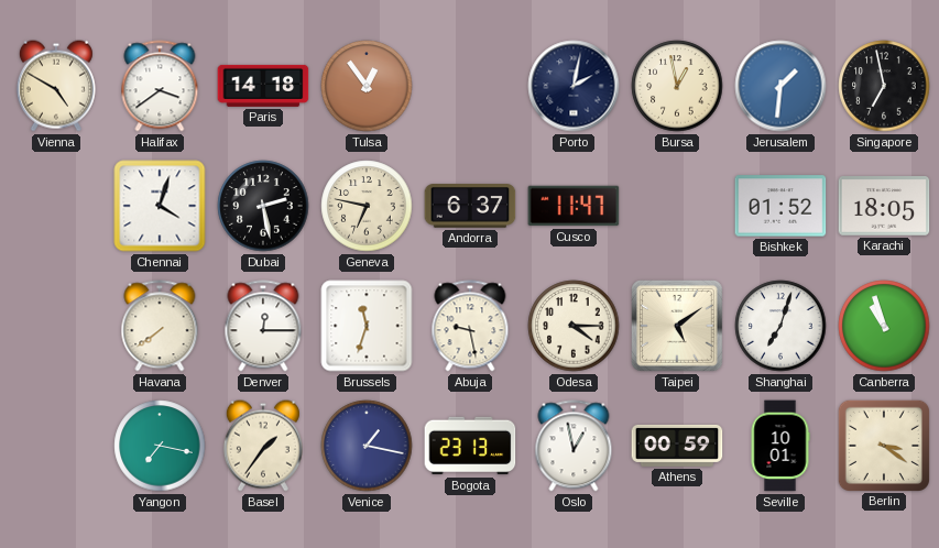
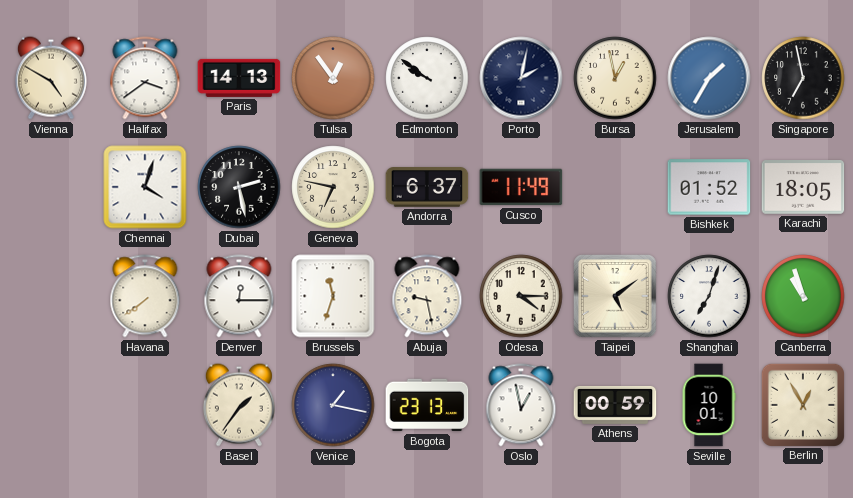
Paris: 14:18 -> 14:13 (239, 78)
Edmonton: none -> 9:51 (427, 78)
Jerusalem: 1:31 -> 1:35 (709, 78)
Cusco: 11:47 -> 11:49 (521, 187)
Yangon: 7:17 -> none (160, 446)
Berlin: 3:21 -> 12:55 (802, 404)
